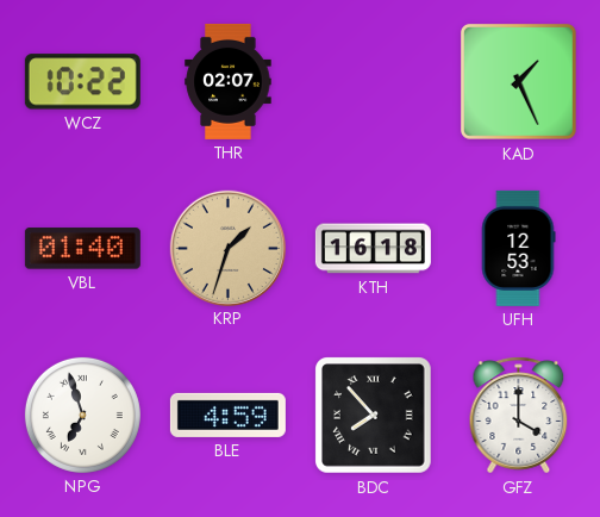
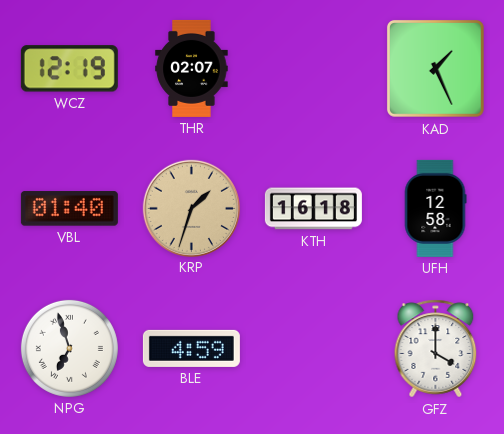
WCZ: 10:22 -> 12:19 (69, 69)
UFH: 12:53 -> 12:58 (435, 208)
BDC: 7:53 -> none (374, 416)
